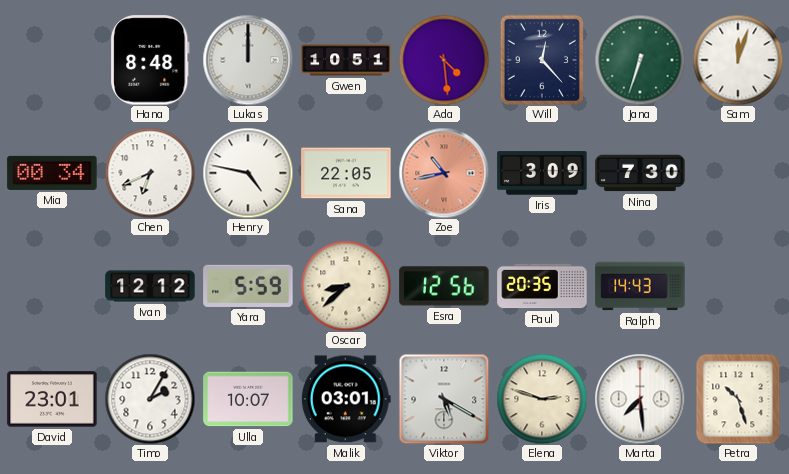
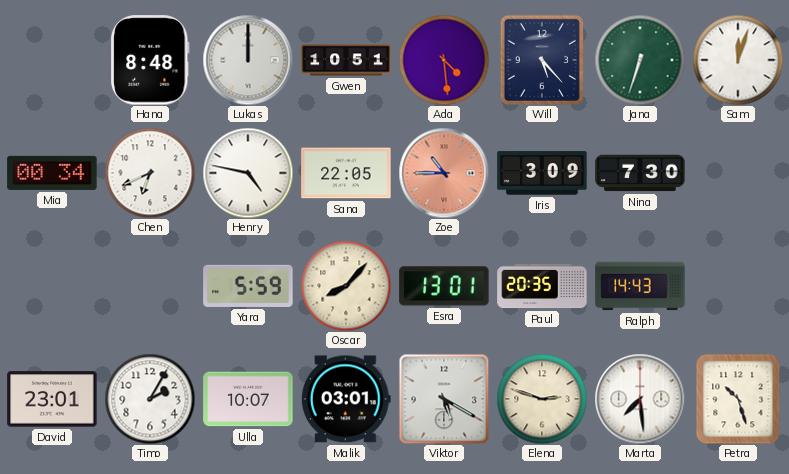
Will: 12:23 -> 5:23 (542, 60)
Zoe: 10:43 -> 10:45 (444, 173)
Ivan: 12:12 -> none (150, 286)
Oscar: 8:38 -> 8:07 (346, 286)
Esra: 12:56 -> 13:01 (444, 286)
